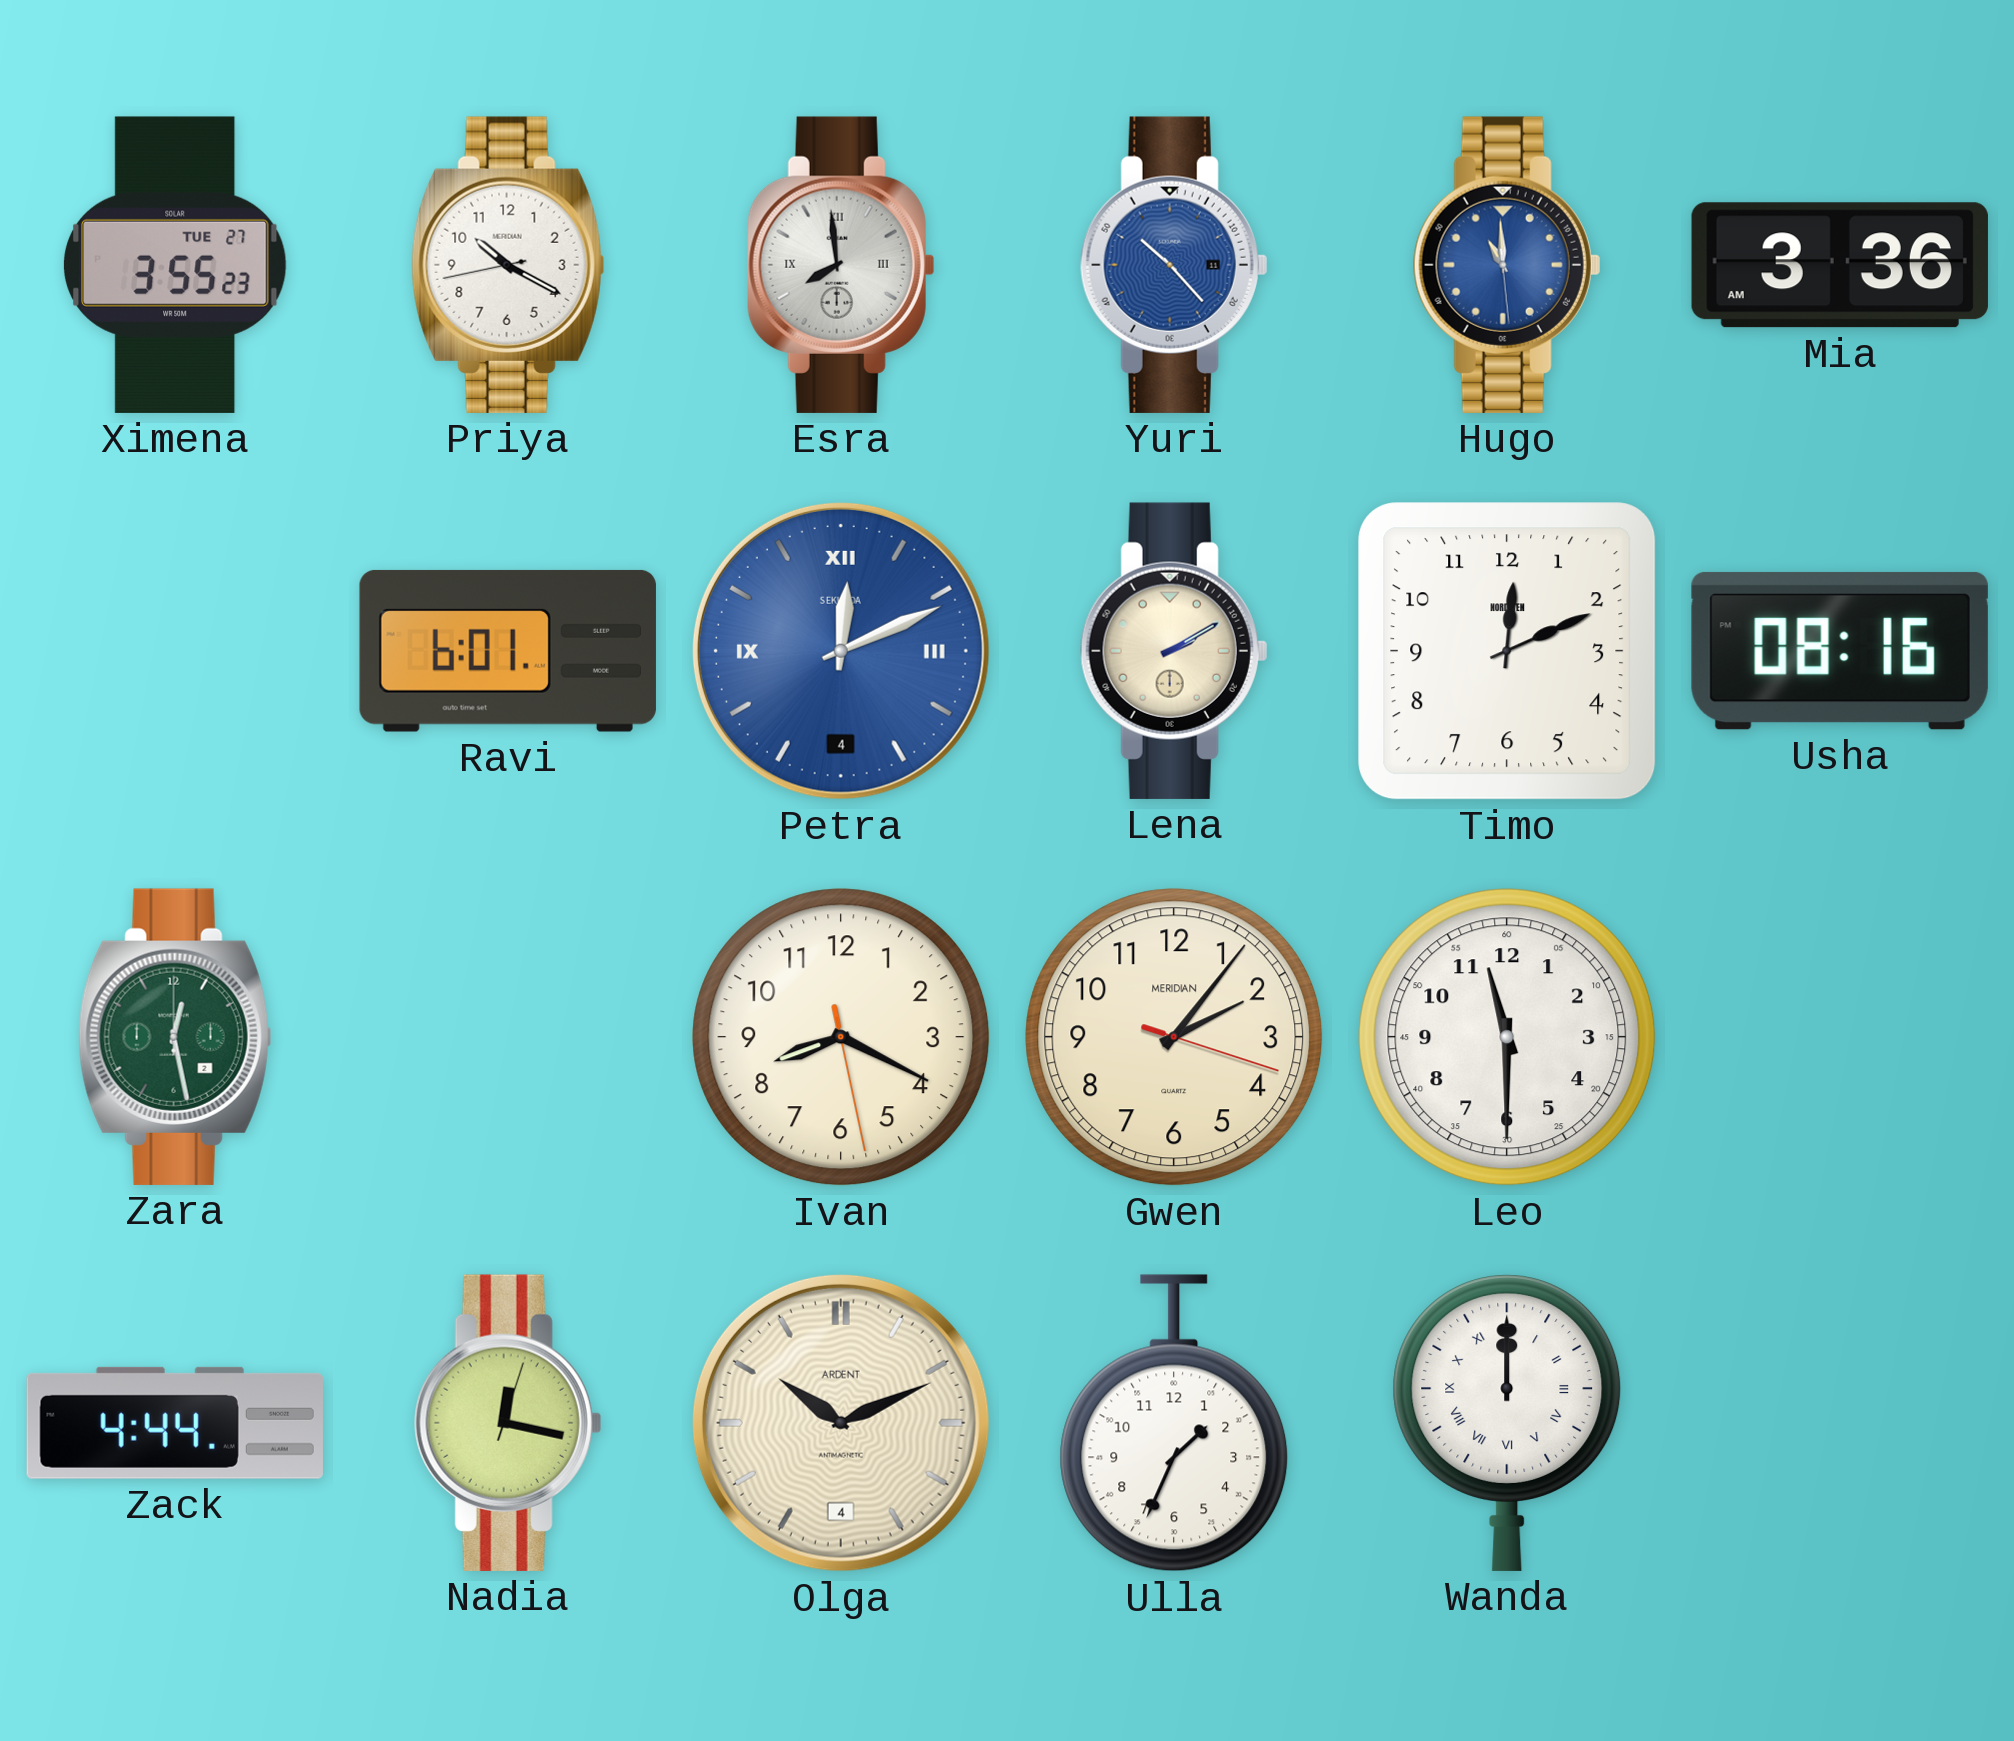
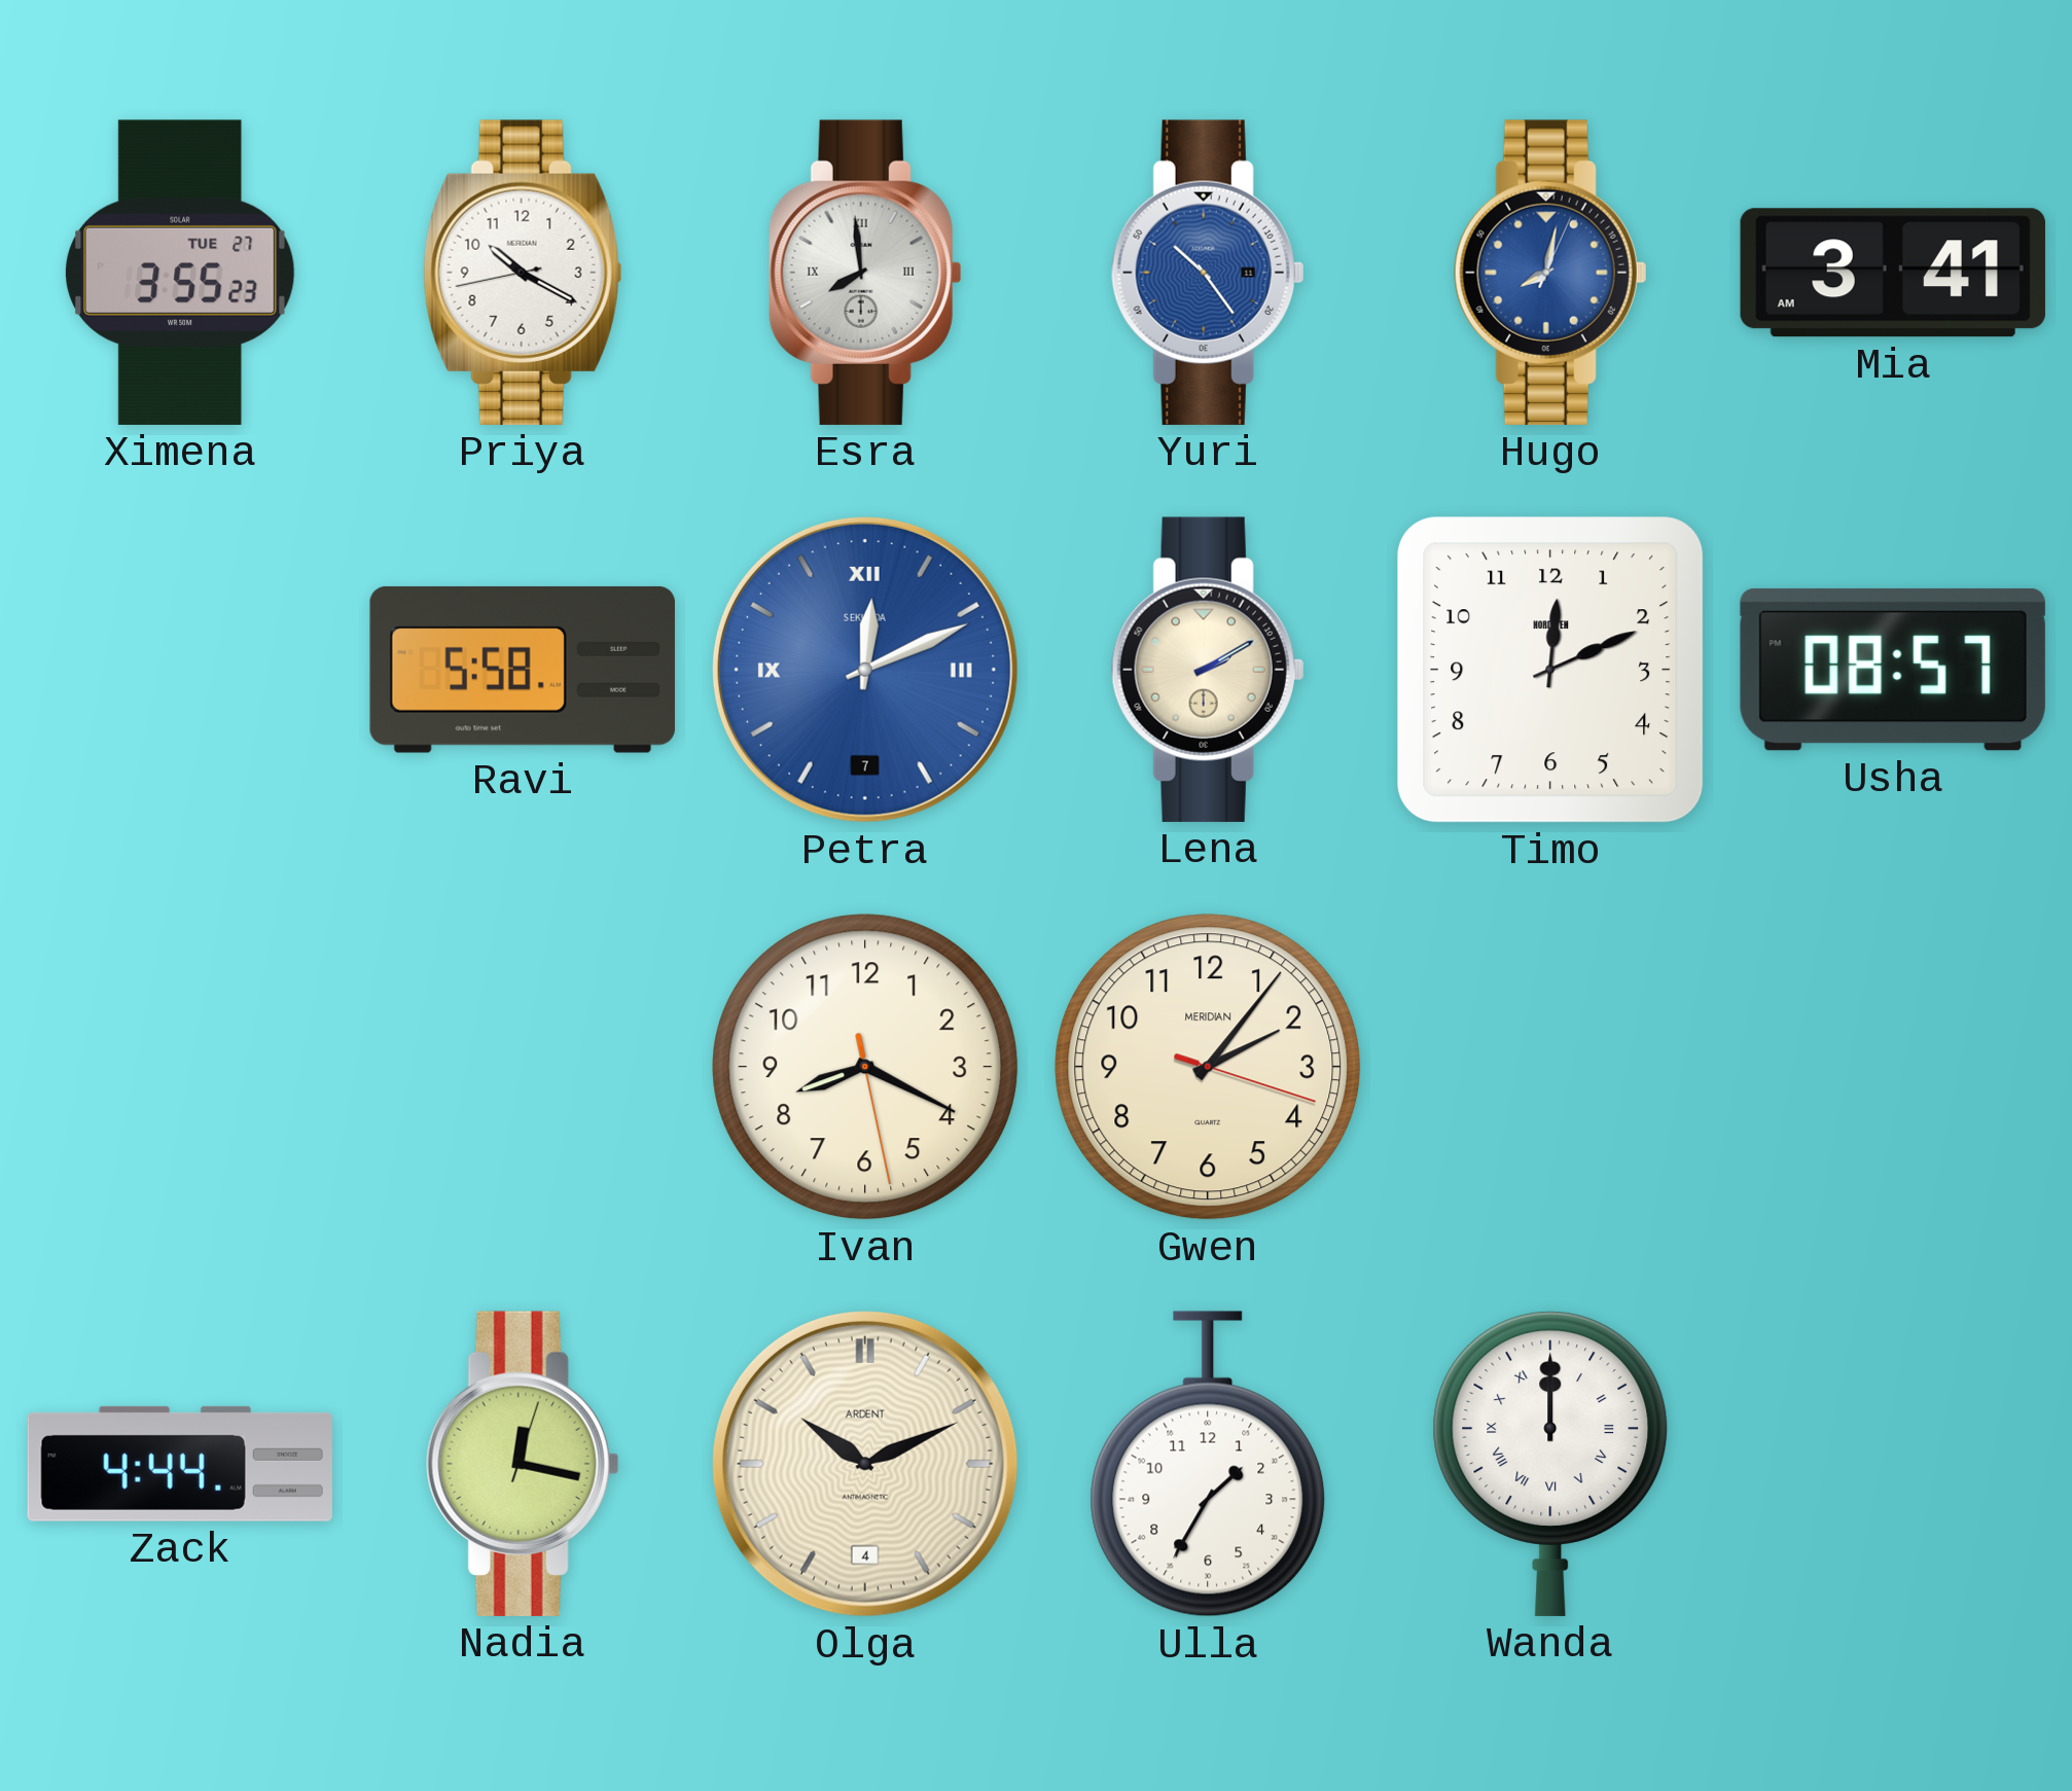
Yuri: 10:23 -> 10:24 (1208, 273)
Hugo: 10:59 -> 8:02 (1550, 273)
Mia: 3:36 -> 3:41 (1893, 273)
Ravi: 6:01 -> 5:58 (523, 670)
Petra date: 4 -> 7 (865, 670)
Usha: 08:16 -> 08:57 (1893, 670)
Zara: 12:28 -> none (175, 1037)
Leo: 11:30 -> none (1507, 1037)
Ulla: 1:34 -> 1:35 (1208, 1464)
